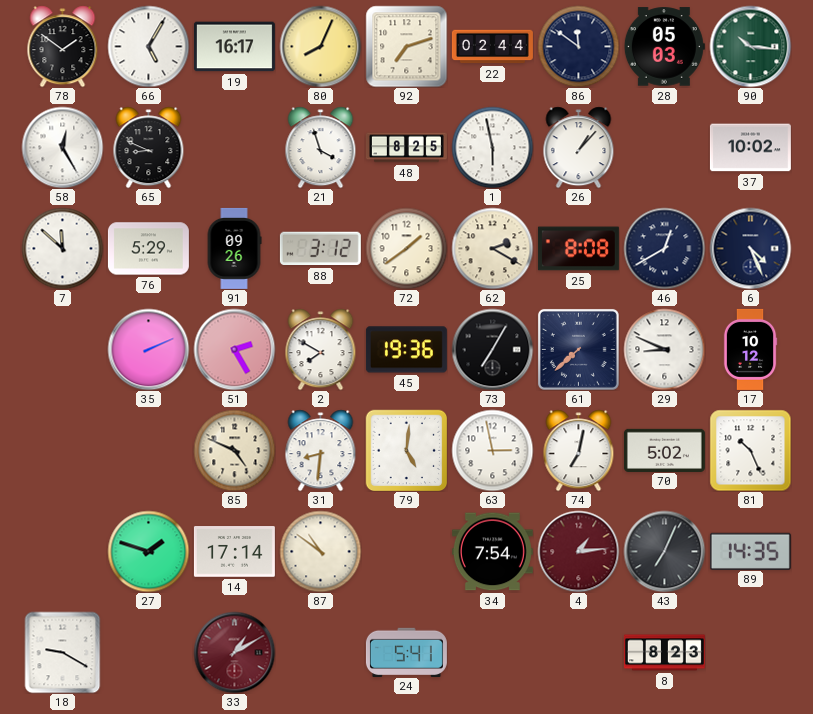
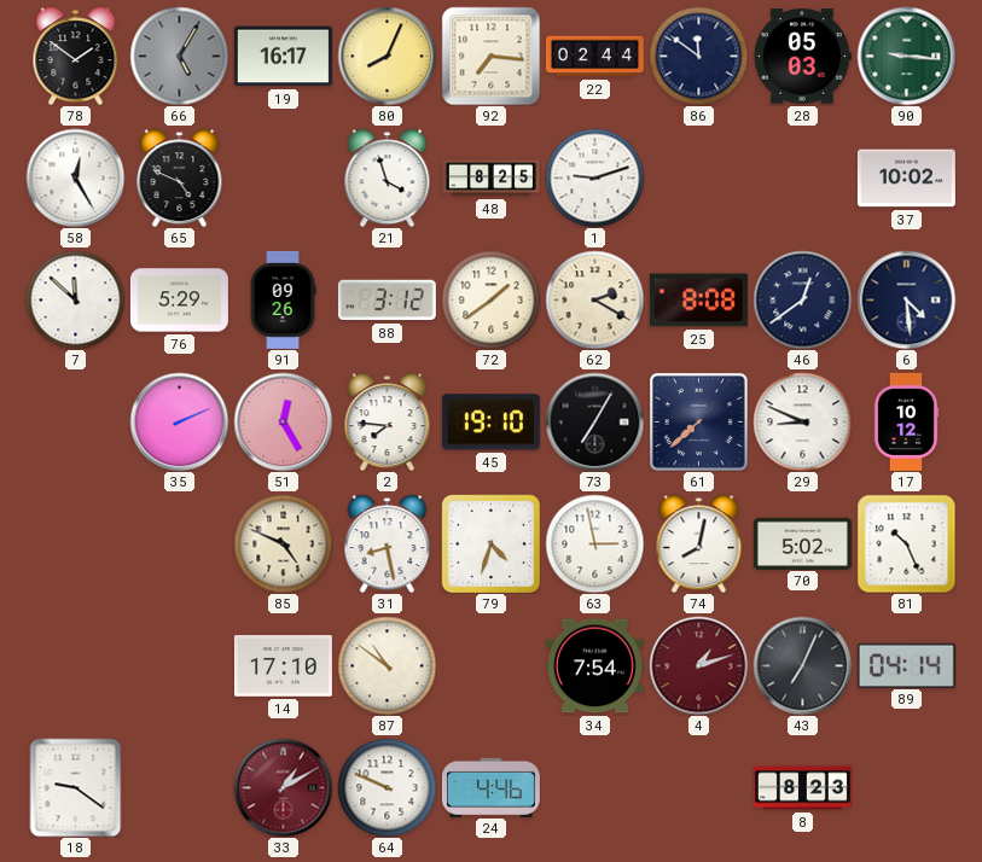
66 dial: white -> grey (179, 56)
92: 7:12 -> 7:16 (490, 56)
90: 10:16 -> 9:16 (906, 56)
65: 8:49 -> 4:49 (180, 177)
1: 5:58 -> 9:12 (594, 177)
26: 1:07 -> none (579, 147)
46: 12:40 -> 12:39 (802, 299)
6: 4:26 -> 4:29 (906, 299)
51: 2:25 -> 12:25 (283, 421)
2: 7:50 -> 7:46 (388, 421)
45: 19:36 -> 19:10 (490, 423)
31: 8:31 -> 8:28 (388, 543)
79: 5:01 -> 4:33 (490, 543)
74: 7:02 -> 8:02 (699, 543)
27: 1:48 -> none (148, 551)
14: 17:14 -> 17:10 (283, 666)
4: 1:14 -> 1:12 (698, 665)
89: 14:35 -> 04:14 (906, 665)
18: 9:20 -> 9:21 (76, 787)
64: none -> 9:49 (387, 787)
24: 5:41 -> 4:46 (490, 787)
